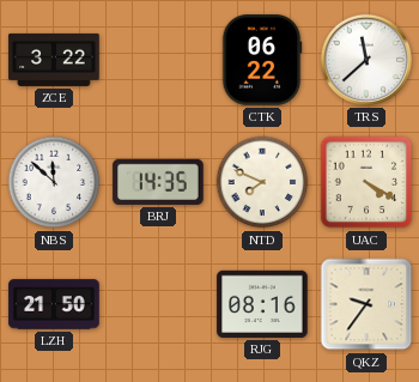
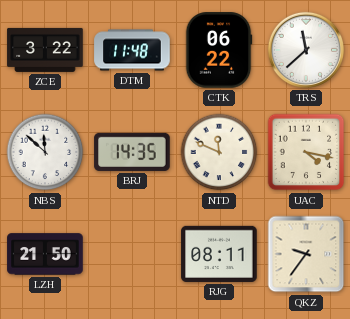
DTM: none -> 11:48 (132, 50)
NTD: 7:49 -> 11:49 (219, 152)
UAC: 4:20 -> 4:17 (306, 152)
RJG: 08:16 -> 08:11 (219, 254)
